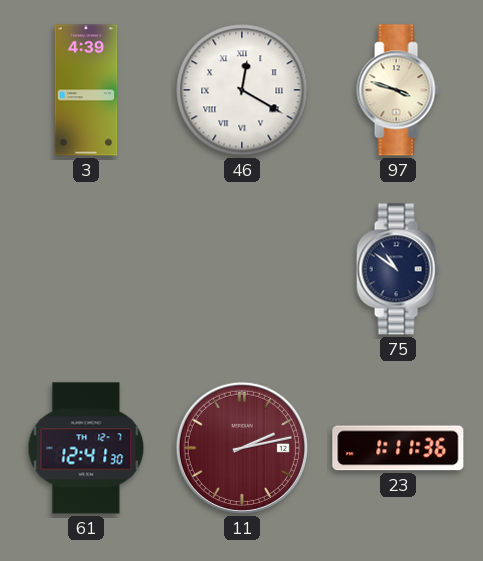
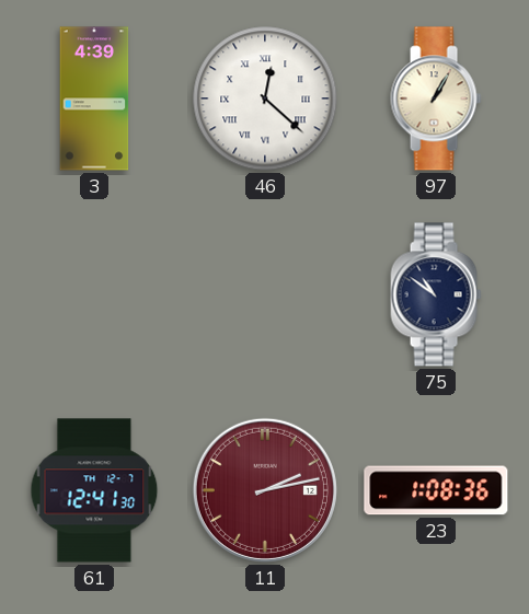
46: 12:20 -> 12:22 (265, 99)
97: 3:48 -> 1:05 (436, 99)
23: 1:11 -> 1:08 (436, 490)
